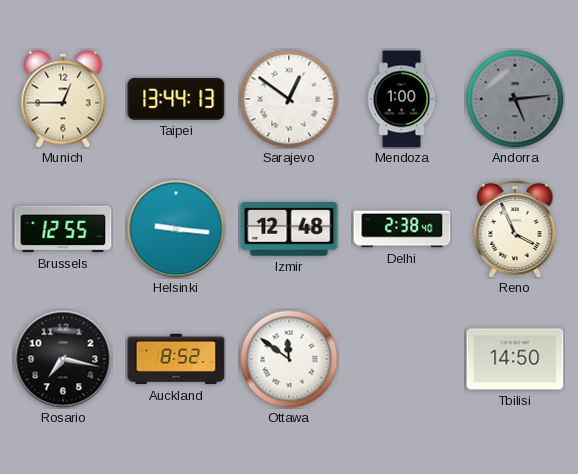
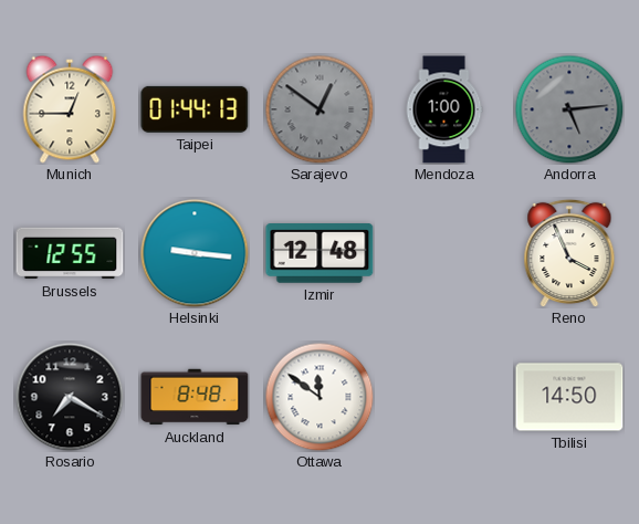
Taipei: 13:44 -> 01:44 (195, 109)
Sarajevo dial: white -> grey (319, 109)
Delhi: 2:38 -> none (402, 229)
Rosario: 7:17 -> 7:20 (70, 397)
Auckland: 8:52 -> 8:48 (195, 397)
